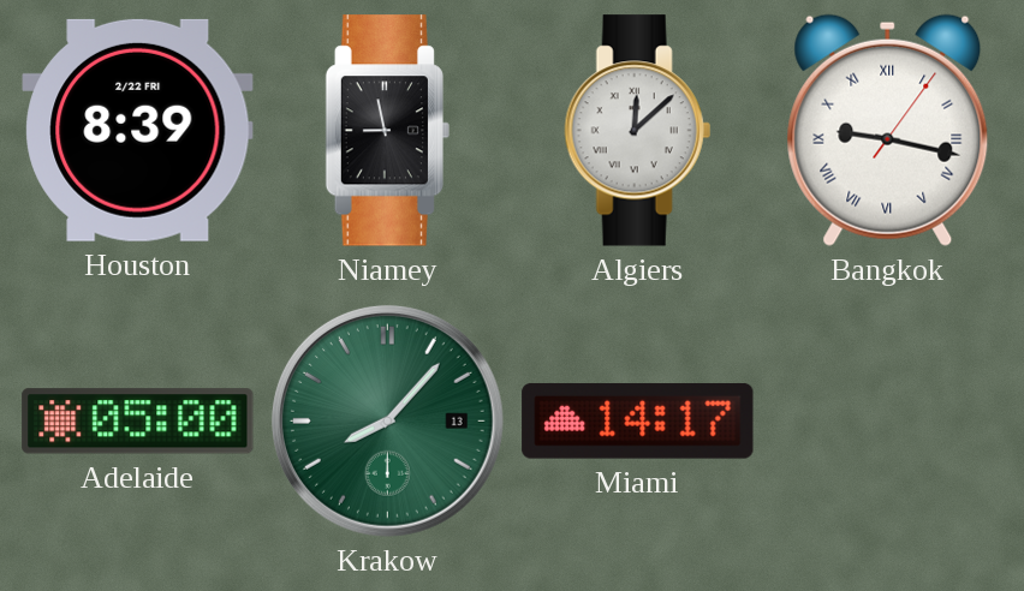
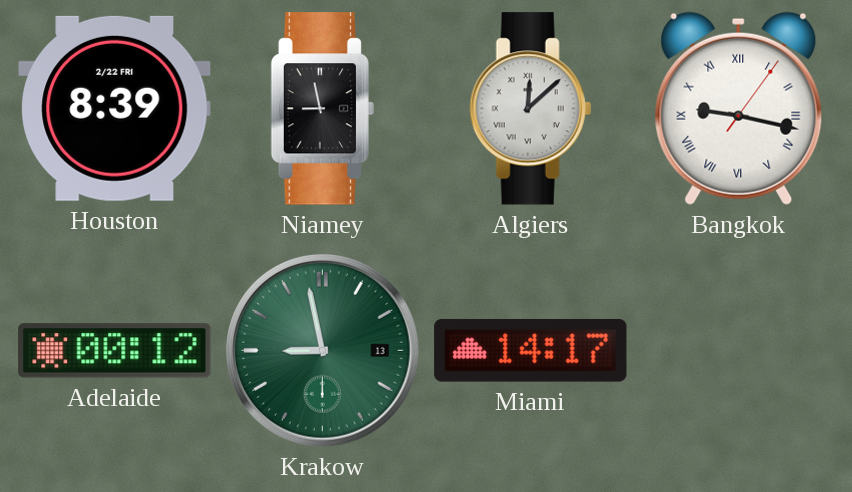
Adelaide: 05:00 -> 00:12 (115, 351)
Krakow: 8:07 -> 8:58 (322, 350)
